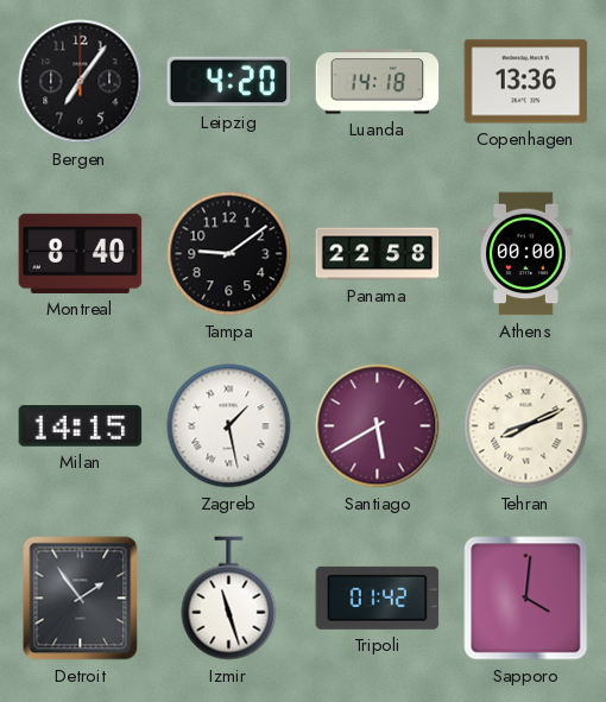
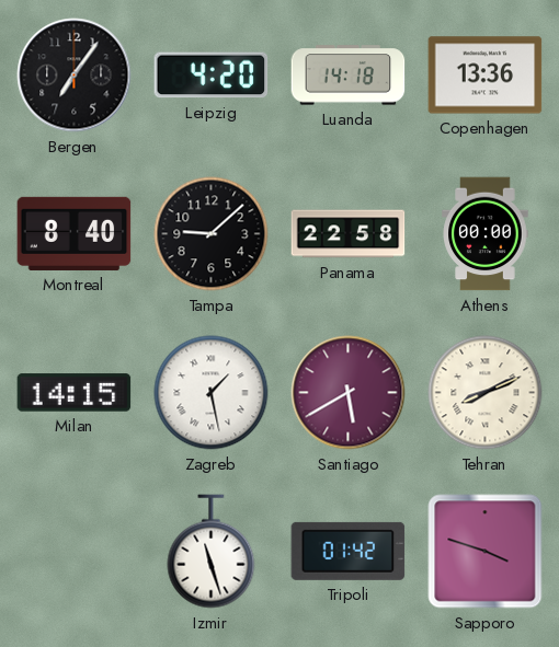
Tampa: 9:09 -> 9:08 (212, 234)
Detroit: 1:54 -> none (81, 599)
Sapporo: 4:01 -> 3:48 (486, 552)
